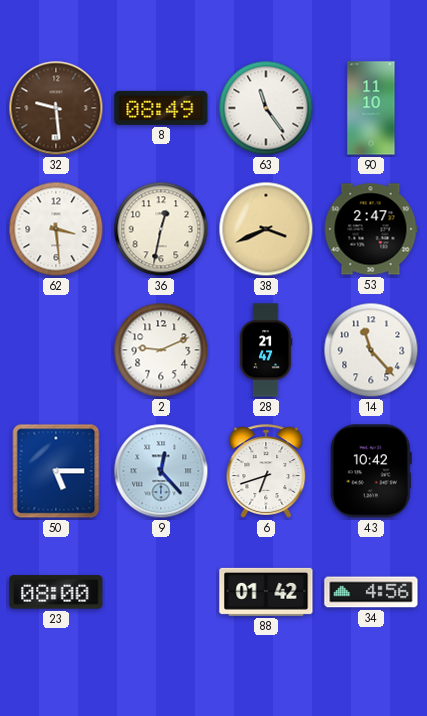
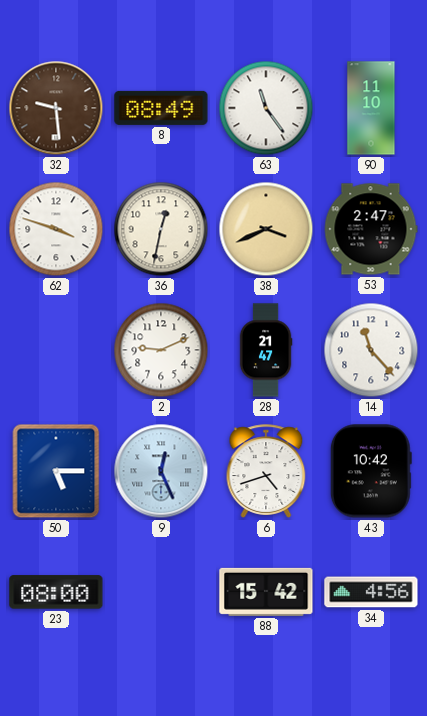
62: 3:29 -> 3:48 (56, 229)
9: 12:23 -> 12:26 (161, 471)
6: 6:42 -> 4:42 (266, 471)
88: 01:42 -> 15:42 (266, 592)
